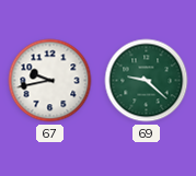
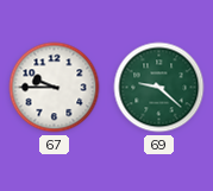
67: 9:43 -> 9:45 (55, 88)
